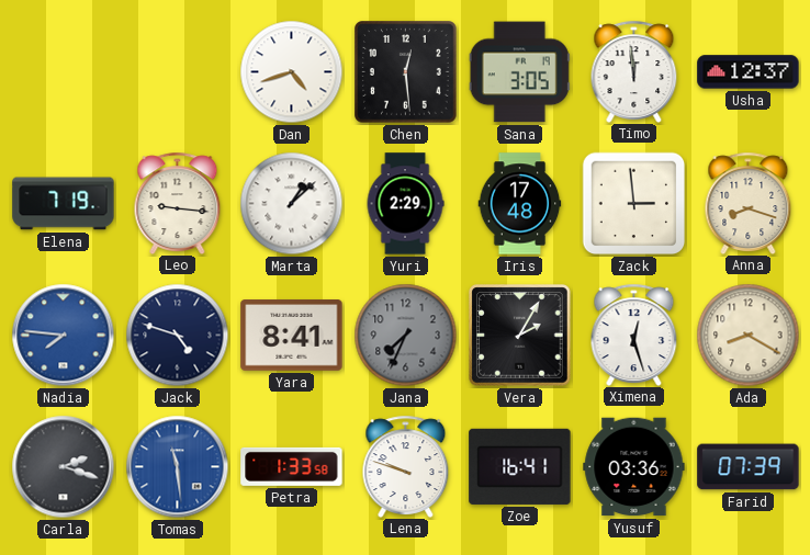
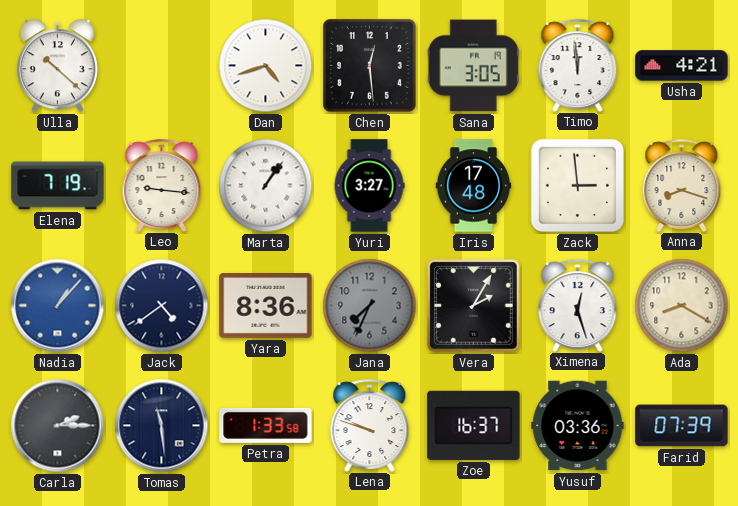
Ulla: none -> 10:22 (57, 66)
Usha: 12:37 -> 4:21 (682, 66)
Marta: 1:08 -> 1:06 (266, 186)
Yuri: 2:29 -> 3:27 (369, 186)
Nadia: 7:46 -> 1:07 (58, 306)
Jack: 4:48 -> 4:39 (162, 306)
Yara: 8:41 -> 8:36 (266, 306)
Carla: 2:18 -> 2:15 (58, 426)
Tomas dial: blue -> navy (162, 426)
Zoe: 16:41 -> 16:37 (474, 425)
